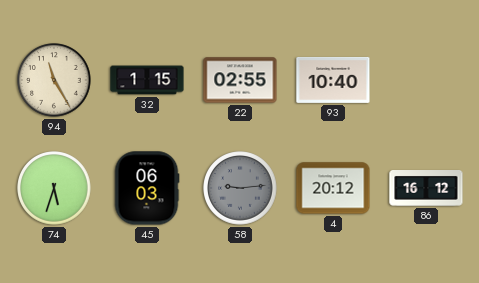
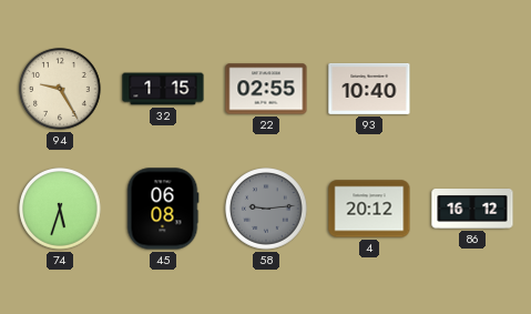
94: 11:25 -> 9:25 (60, 89)
45: 06:03 -> 06:08 (163, 209)
